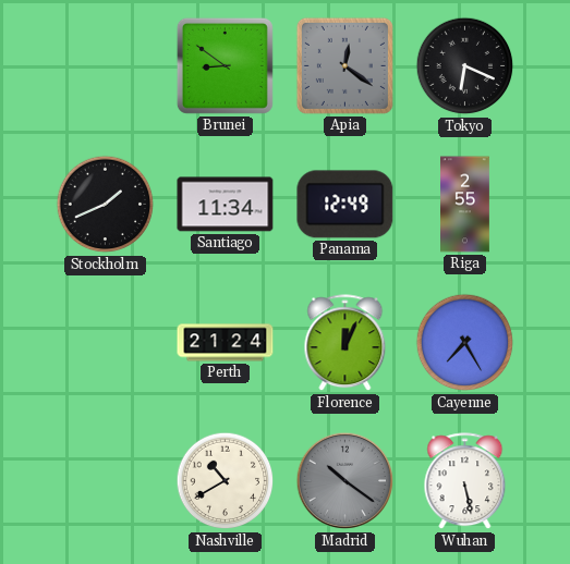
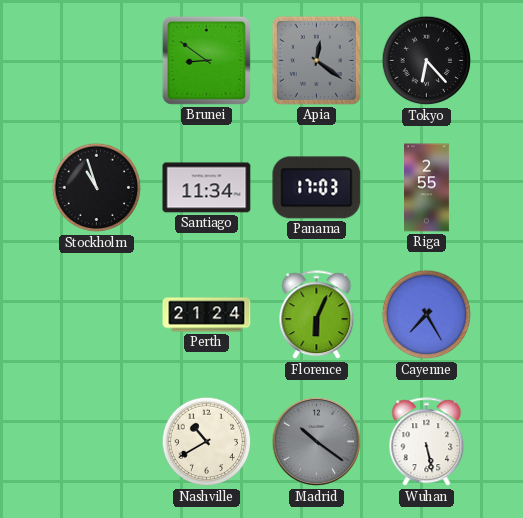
Tokyo: 6:19 -> 6:23 (427, 61)
Stockholm: 1:41 -> 10:57 (97, 188)
Panama: 12:49 -> 17:03 (317, 188)
Florence: 12:04 -> 6:04 (317, 315)
